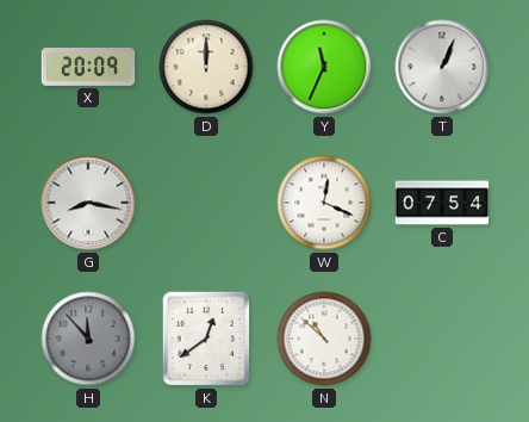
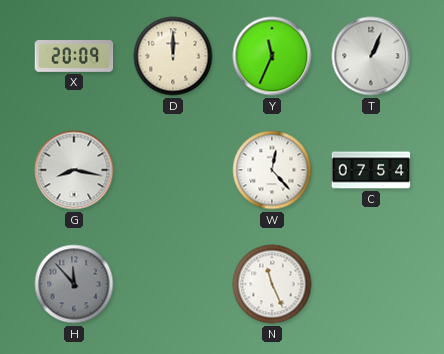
W: 12:19 -> 12:23 (272, 170)
K: 12:39 -> none (206, 339)
N: 10:52 -> 11:26 (272, 284)
